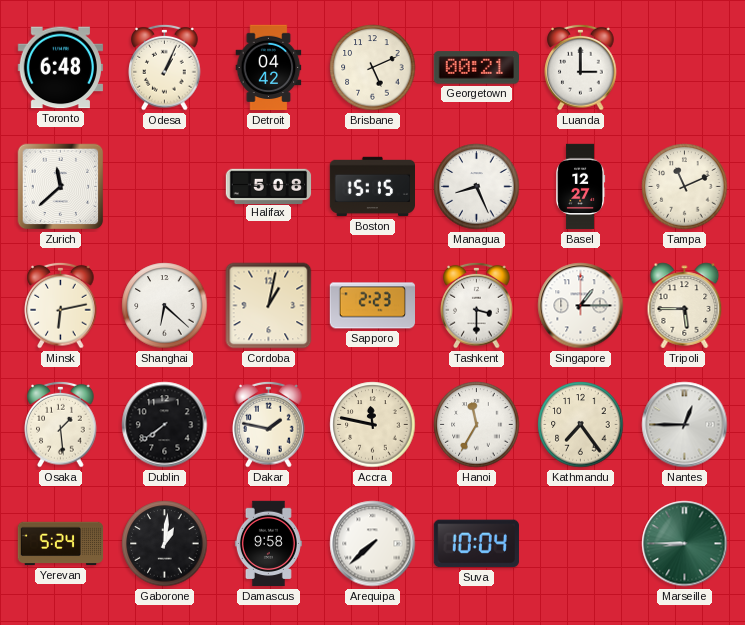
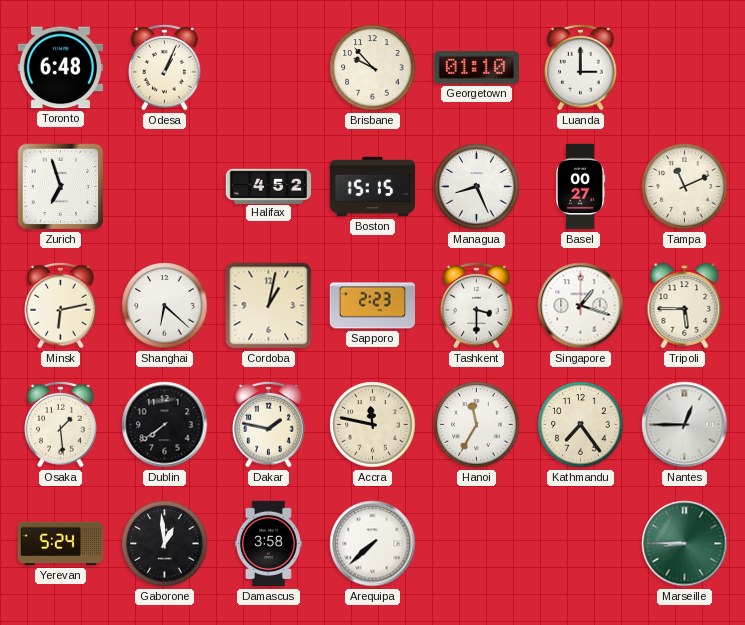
Detroit: 04:42 -> none (269, 68)
Brisbane: 5:11 -> 9:53 (373, 68)
Georgetown: 00:21 -> 01:10 (476, 68)
Zurich: 11:38 -> 6:57 (61, 187)
Halifax: 5:08 -> 4:52 (269, 186)
Basel: 12:27 -> 00:27 (581, 187)
Singapore: 1:15 -> 1:18 (581, 306)
Gaborone: 1:01 -> 12:59 (165, 544)
Damascus: 9:58 -> 3:58 (268, 544)
Suva: 10:04 -> none (476, 544)
